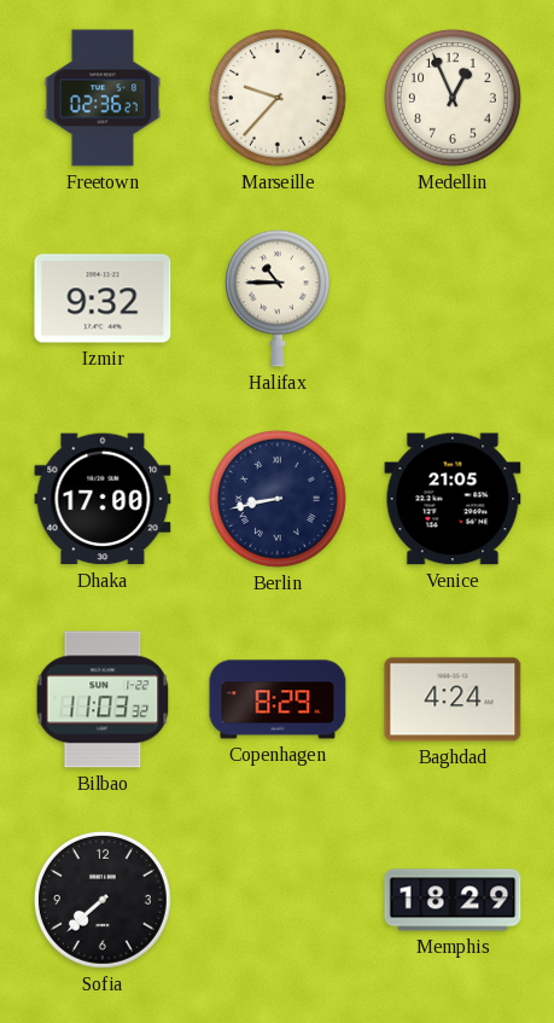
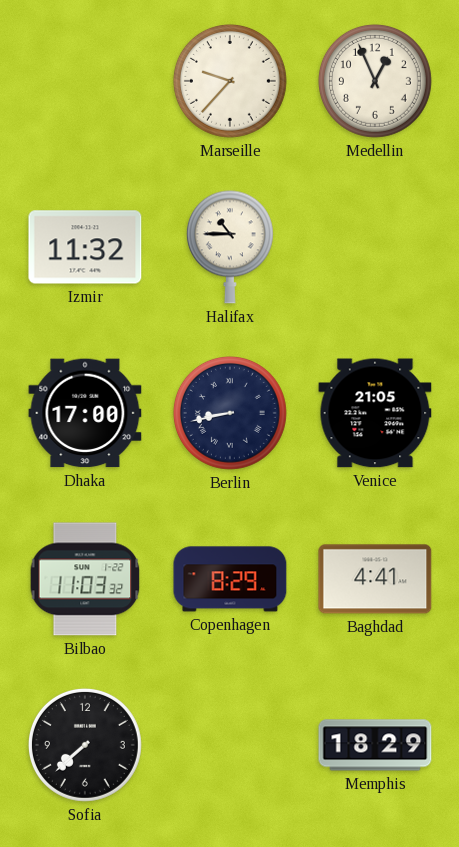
Freetown: 02:36 -> none (103, 98)
Izmir: 9:32 -> 11:32 (85, 247)
Baghdad: 4:24 -> 4:41 (375, 579)
